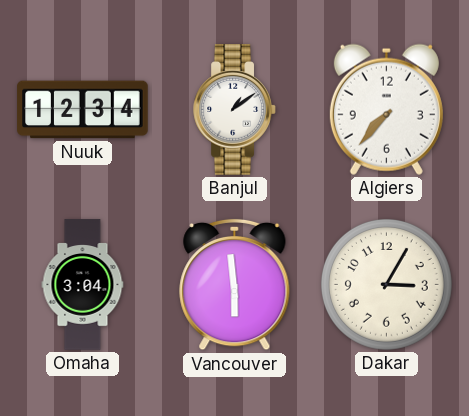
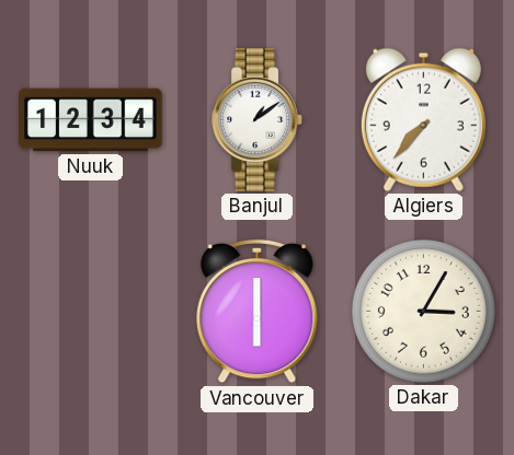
Omaha: 3:04 -> none (83, 285)
Vancouver: 5:59 -> 6:00 (258, 312)
